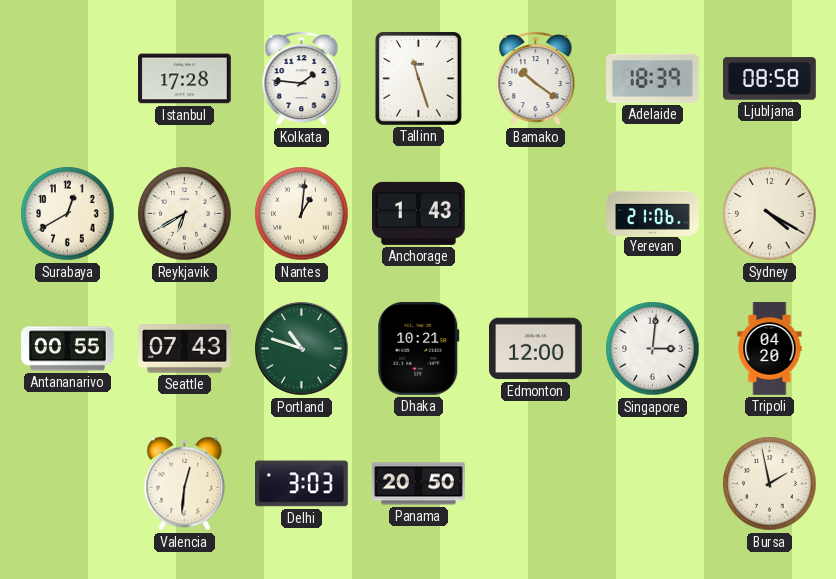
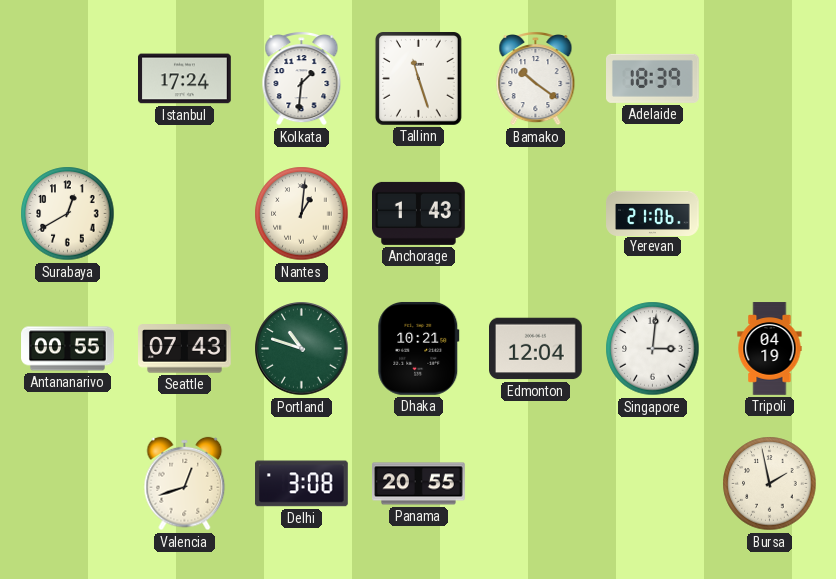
Istanbul: 17:28 -> 17:24 (185, 79)
Kolkata: 1:46 -> 1:31 (302, 79)
Ljubljana: 08:58 -> none (770, 79)
Reykjavik: 6:40 -> none (185, 214)
Sydney: 4:20 -> none (770, 214)
Edmonton: 12:00 -> 12:04 (536, 349)
Tripoli: 04:20 -> 04:19 (770, 349)
Valencia: 12:31 -> 12:42 (185, 484)
Delhi: 3:03 -> 3:08 (302, 484)
Panama: 20:50 -> 20:55 (419, 484)
